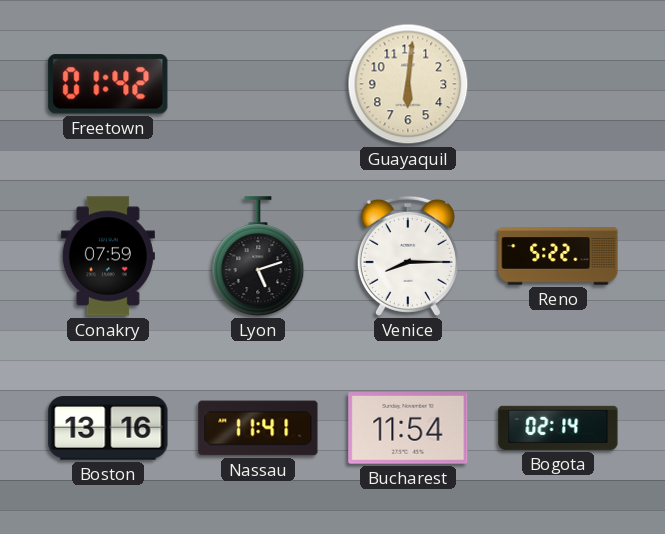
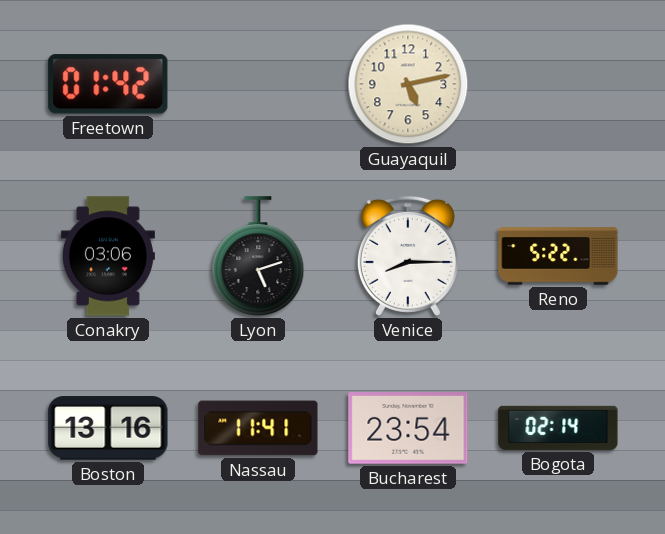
Guayaquil: 6:01 -> 5:13 (408, 84)
Conakry: 07:59 -> 03:06 (108, 256)
Bucharest: 11:54 -> 23:54 (408, 428)
